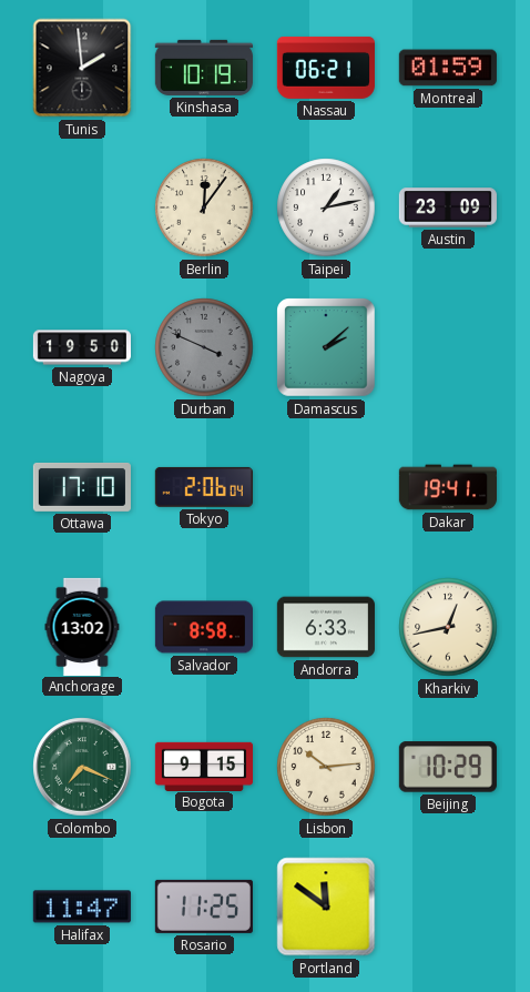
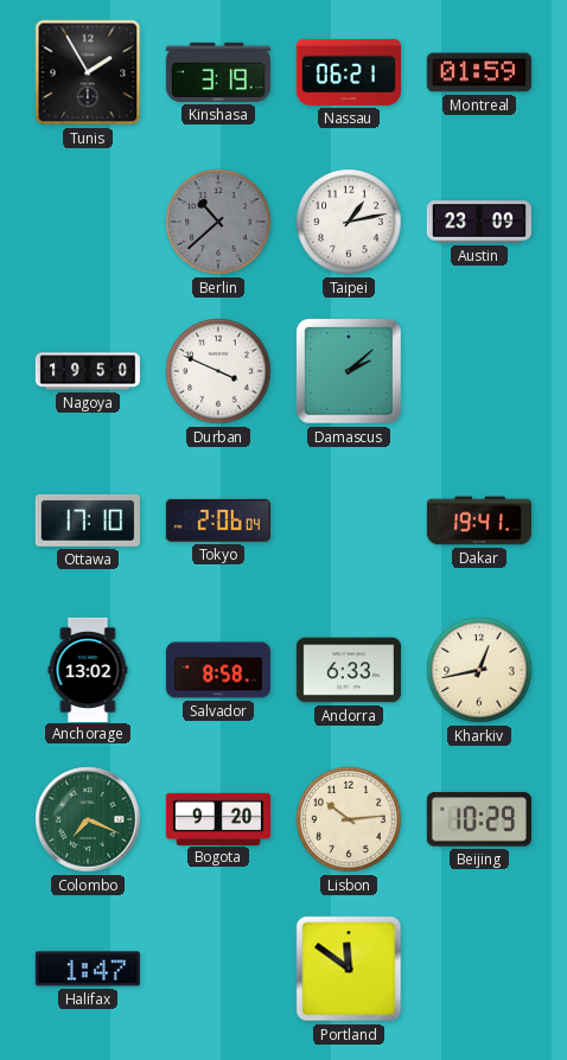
Tunis: 1:59 -> 1:55 (88, 72)
Kinshasa: 10:19 -> 3:19 (218, 72)
Berlin: 12:06 -> 10:38 (218, 222)
Berlin dial: cream -> grey (218, 222)
Durban dial: grey -> white (218, 371)
Bogota: 9:15 -> 9:20 (217, 818)
Halifax: 11:47 -> 1:47 (88, 969)
Rosario: 11:25 -> none (204, 907)
